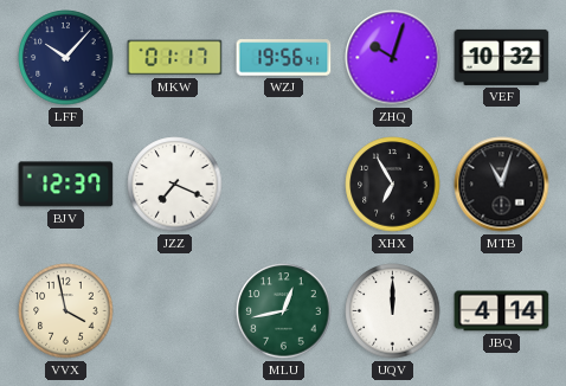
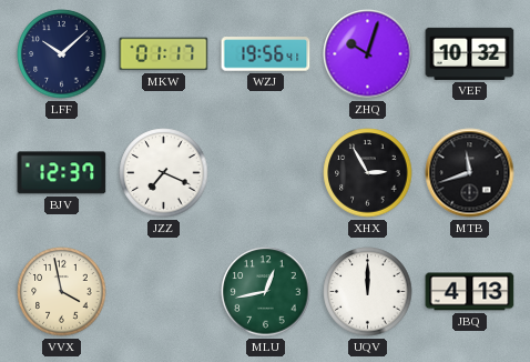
LFF: 10:07 -> 10:08 (62, 54)
XHX: 6:55 -> 2:55 (368, 173)
MTB: 11:03 -> 11:42 (470, 173)
JBQ: 4:14 -> 4:13 (470, 292)
